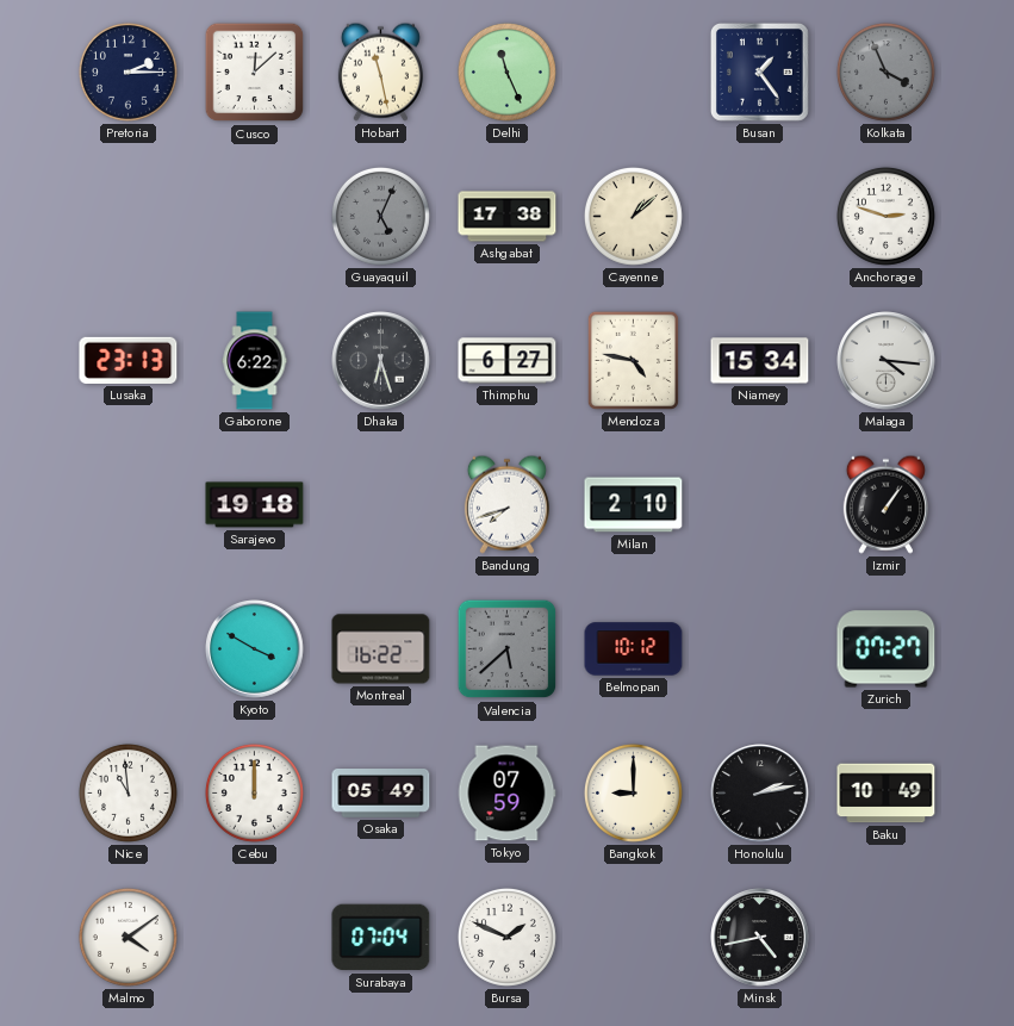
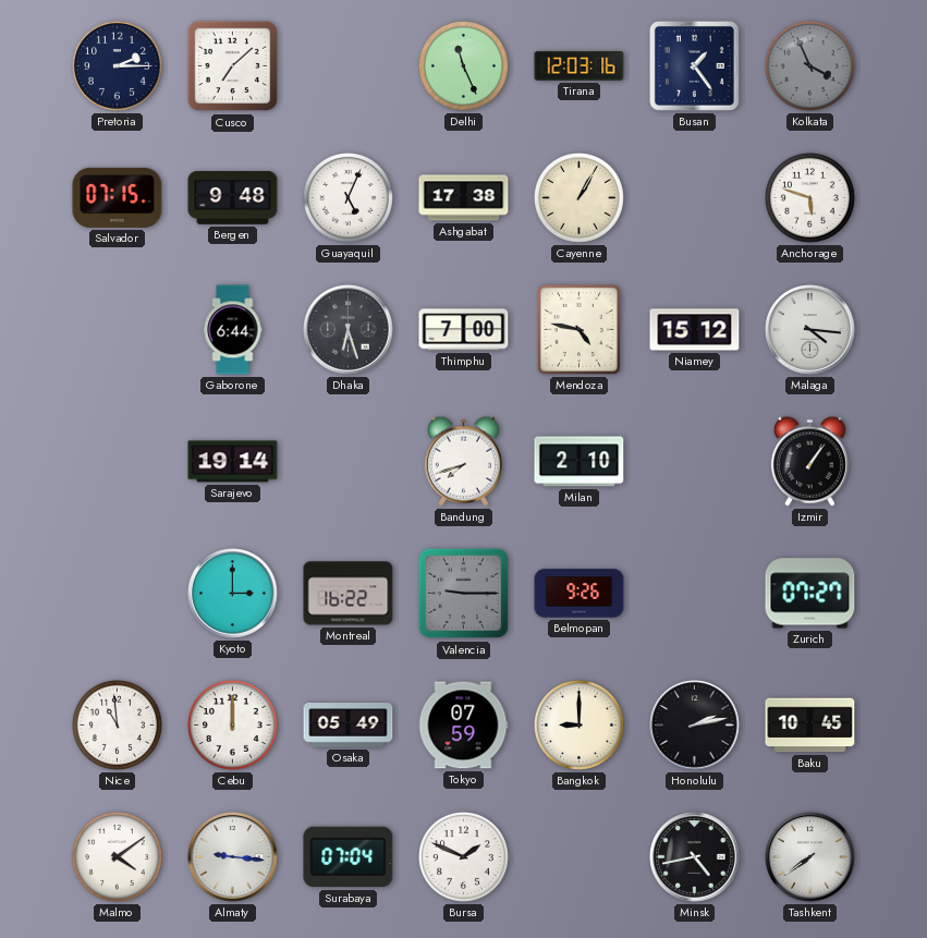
Cusco: 12:08 -> 7:08 (233, 66)
Hobart: 11:28 -> none (380, 71)
Tirana: none -> 12:03 (580, 65)
Salvador: none -> 07:15 (118, 197)
Bergen: none -> 9:48 (233, 198)
Guayaquil dial: grey -> white (347, 197)
Cayenne: 1:08 -> 1:05 (578, 197)
Anchorage: 2:48 -> 5:48 (809, 197)
Lusaka: 23:13 -> none (129, 360)
Gaborone: 6:22 -> 6:44 (233, 330)
Thimphu: 6:27 -> 7:00 (464, 330)
Niamey: 15:34 -> 15:12 (695, 330)
Sarajevo: 19:18 -> 19:14 (233, 462)
Kyoto: 3:50 -> 3:00 (233, 594)
Valencia: 5:38 -> 9:15 (464, 594)
Belmopan: 10:12 -> 9:26 (580, 594)
Baku: 10:49 -> 10:45 (810, 726)
Almaty: none -> 9:16 (233, 857)
Tashkent: none -> 7:39 (810, 857)
